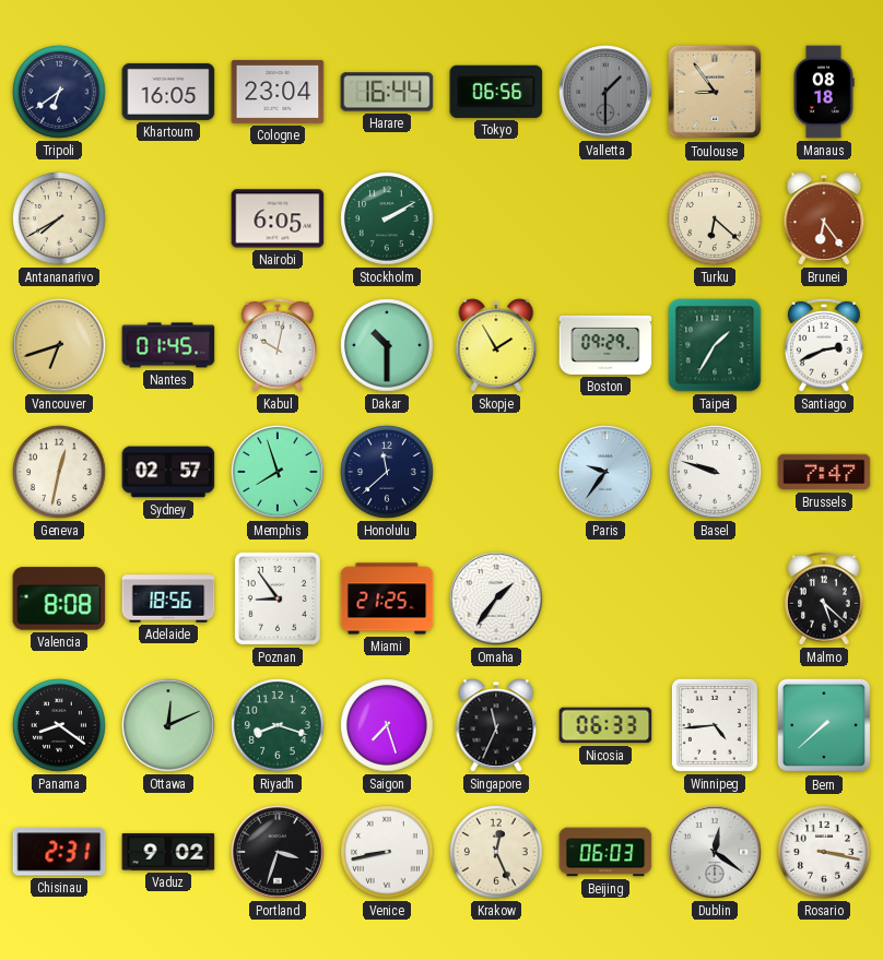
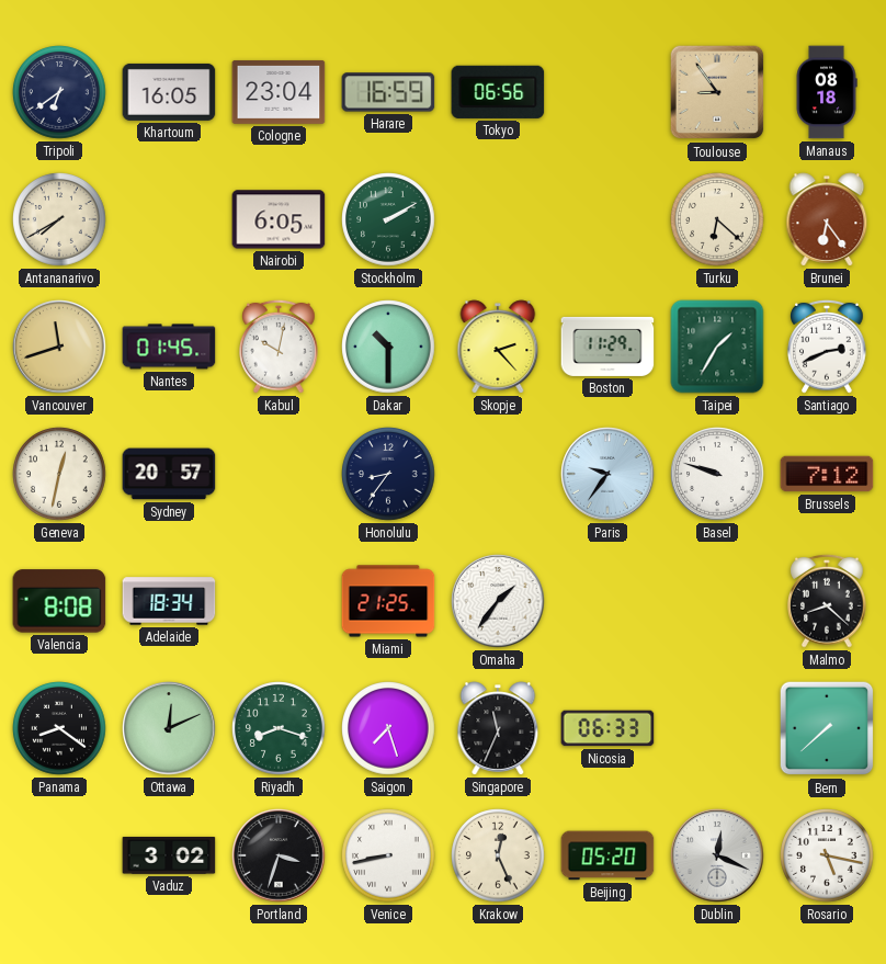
Harare: 16:44 -> 16:59 (388, 92)
Valletta: 1:30 -> none (605, 92)
Vancouver: 6:42 -> 11:42 (59, 347)
Skopje: 1:55 -> 2:23 (498, 347)
Boston: 09:29 -> 11:29 (607, 347)
Sydney: 02:57 -> 20:57 (169, 474)
Memphis: 7:57 -> none (278, 472)
Honolulu: 11:38 -> 8:36 (388, 474)
Brussels: 7:47 -> 7:12 (827, 474)
Adelaide: 18:56 -> 18:34 (169, 601)
Poznan: 8:54 -> none (278, 598)
Malmo: 5:22 -> 8:22 (827, 601)
Winnipeg: 4:44 -> none (715, 725)
Chisinau: 2:31 -> none (59, 852)
Vaduz: 9:02 -> 3:02 (169, 855)
Beijing: 06:03 -> 05:20 (607, 855)
Dublin: 12:21 -> 12:19 (717, 855)
Rosario: 3:17 -> 5:17 (827, 855)
